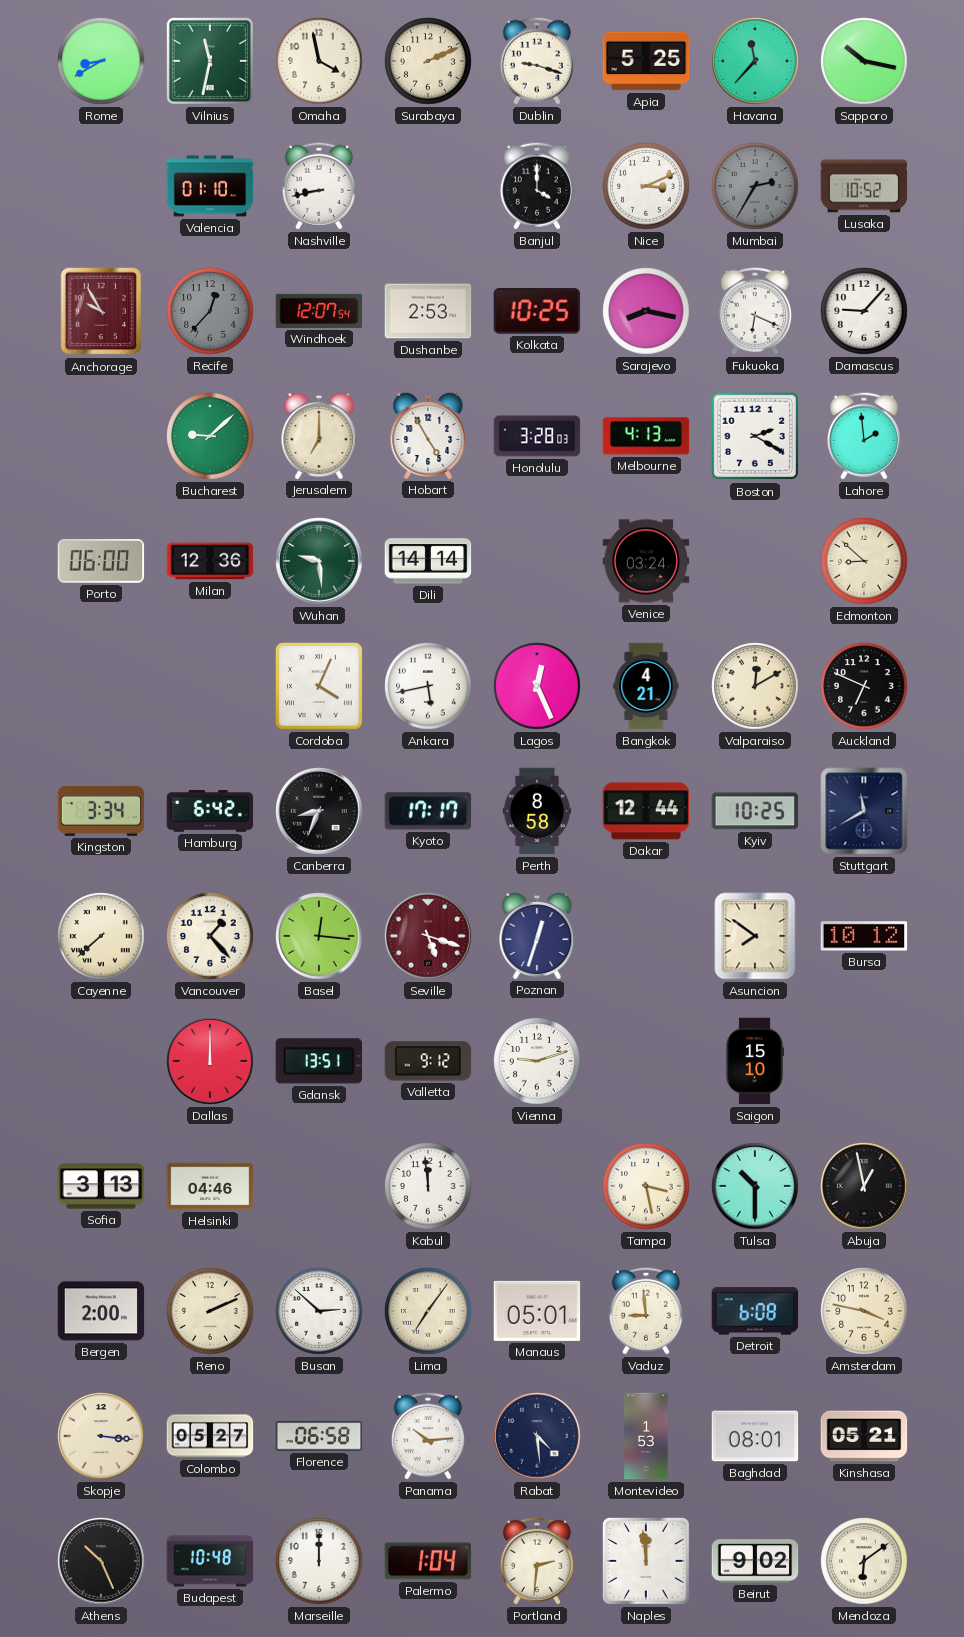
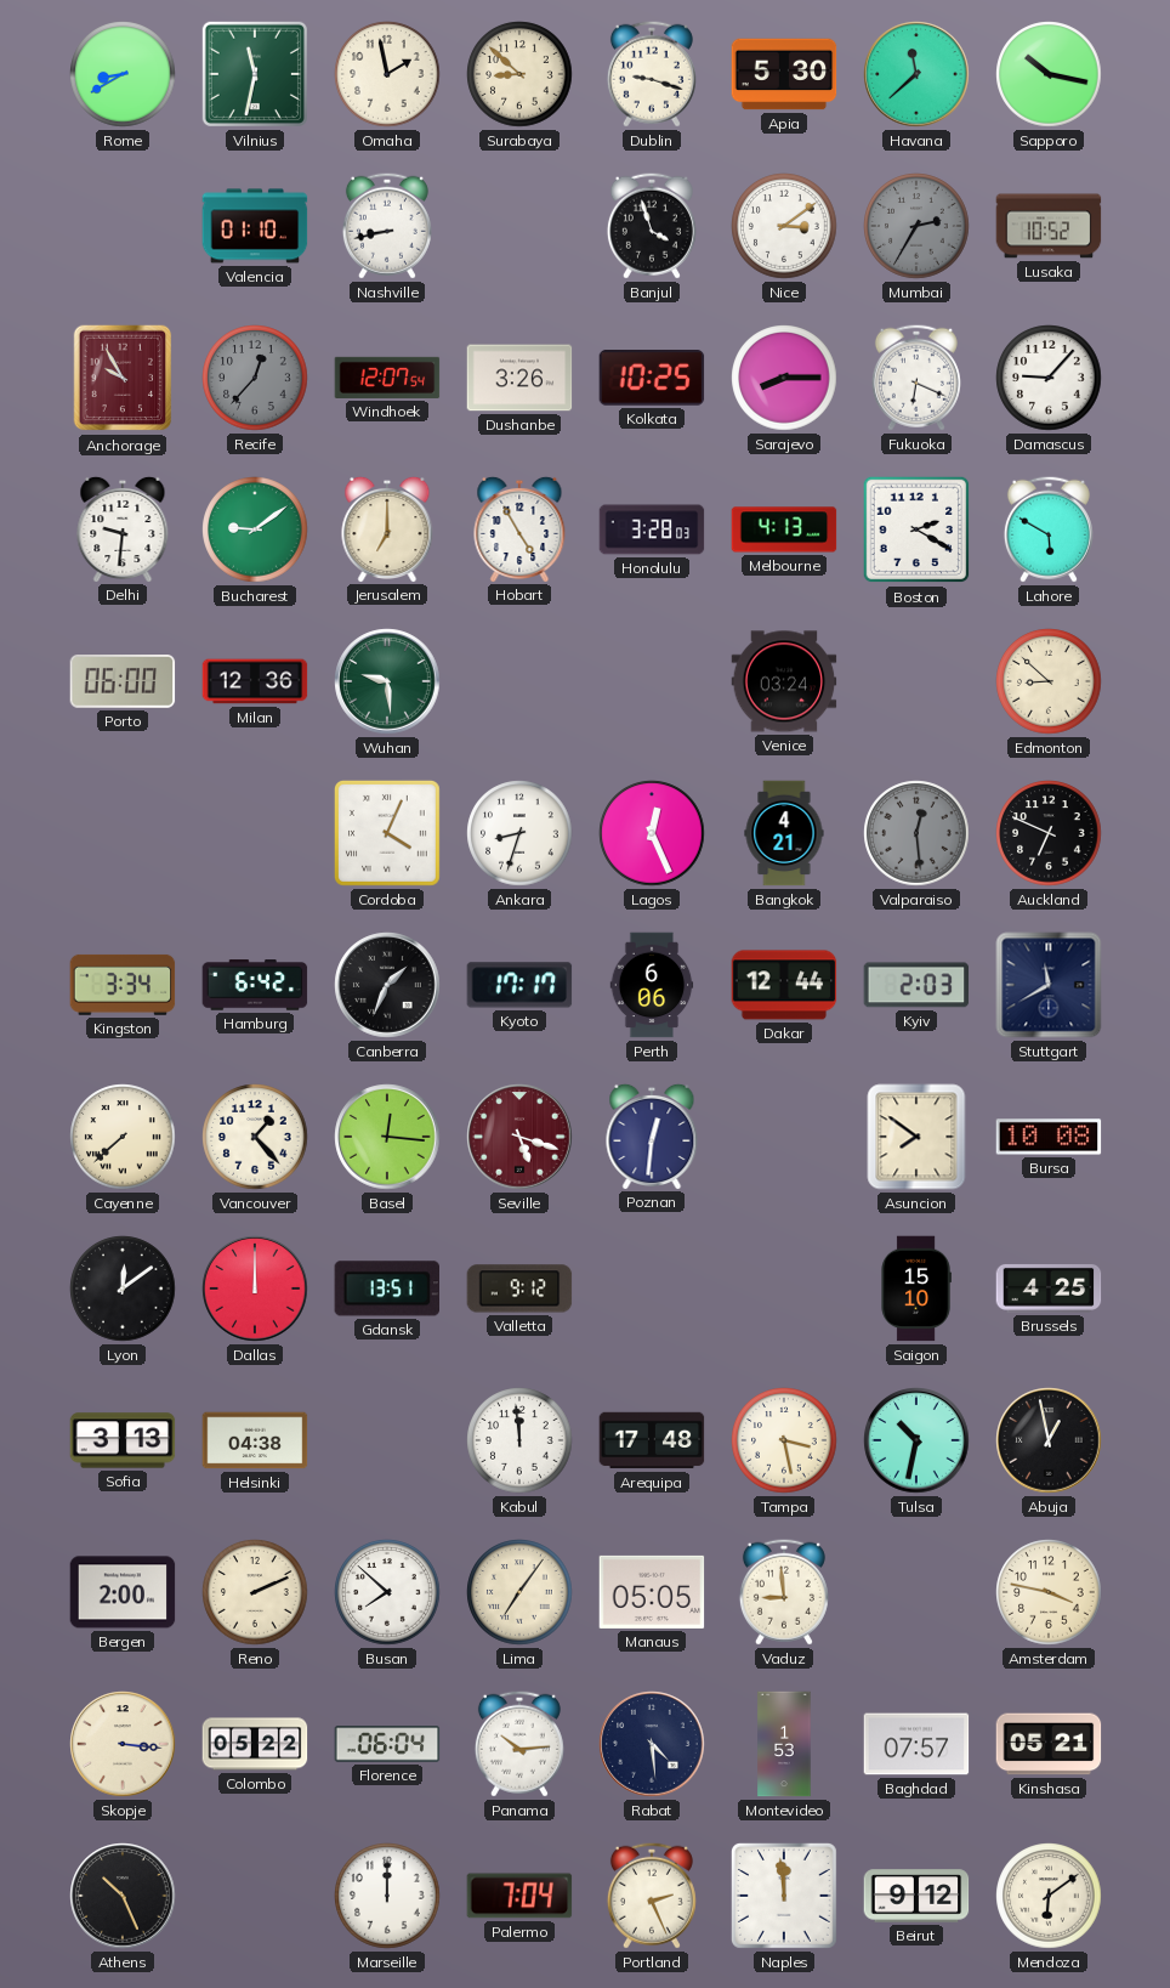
Omaha: 3:58 -> 1:58 (387, 74)
Surabaya: 2:11 -> 8:52 (519, 74)
Apia: 5:25 -> 5:30 (784, 74)
Havana: 11:37 -> 11:38 (916, 74)
Banjul: 4:00 -> 3:57 (652, 226)
Nice: 3:11 -> 3:09 (784, 226)
Dushanbe: 2:53 -> 3:26 (519, 378)
Sarajevo: 8:17 -> 8:15 (784, 378)
Delhi: none -> 9:31 (123, 528)
Bucharest: 9:08 -> 9:09 (255, 529)
Lahore: 1:59 -> 5:50 (1049, 529)
Dili: 14:14 -> none (428, 561)
Ankara: 5:43 -> 8:33 (519, 833)
Valparaiso: 12:10 -> 12:29 (916, 833)
Valparaiso dial: cream -> grey (916, 833)
Canberra: 8:34 -> 1:34 (387, 985)
Perth: 8:58 -> 6:06 (652, 985)
Kyiv: 10:25 -> 2:03 (916, 985)
Poznan: 12:33 -> 12:31 (652, 1135)
Bursa: 10:12 -> 10:08 (1049, 1137)
Lyon: none -> 12:09 (123, 1288)
Vienna: 9:12 -> none (537, 1061)
Brussels: none -> 4:25 (1049, 1288)
Helsinki: 04:46 -> 04:38 (255, 1440)
Arequipa: none -> 17:48 (652, 1440)
Tulsa: 10:30 -> 10:32 (916, 1440)
Busan: 2:52 -> 7:52 (387, 1592)
Manaus: 05:01 -> 05:05 (652, 1592)
Detroit: 6:08 -> none (755, 1311)
Colombo: 05:27 -> 05:22 (255, 1744)
Florence: 06:58 -> 06:04 (387, 1744)
Baghdad: 08:01 -> 07:57 (916, 1744)
Budapest: 10:48 -> none (210, 1561)
Palermo: 1:04 -> 7:04 (519, 1896)
Portland: 2:31 -> 2:26 (652, 1896)
Beirut: 9:02 -> 9:12 (916, 1896)
